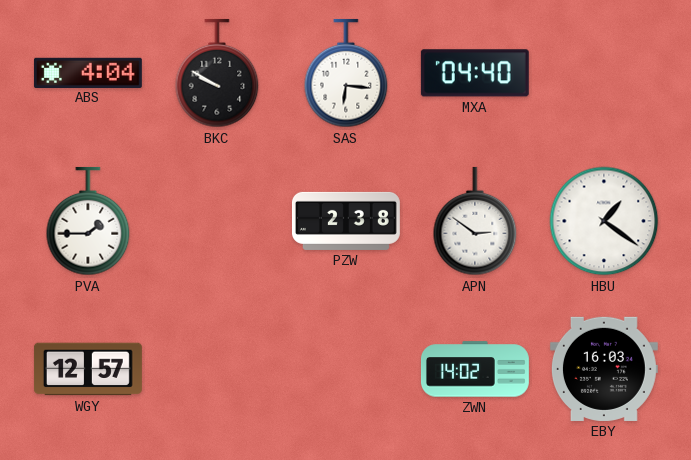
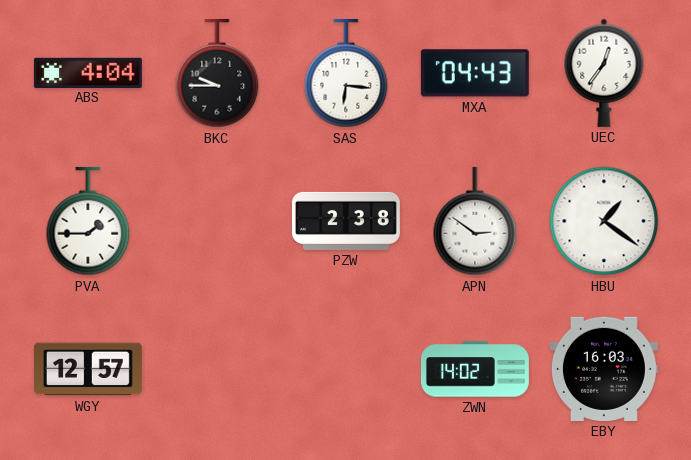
BKC: 9:50 -> 9:45 (217, 73)
MXA: 04:40 -> 04:43 (475, 73)
UEC: none -> 12:36 (604, 73)
